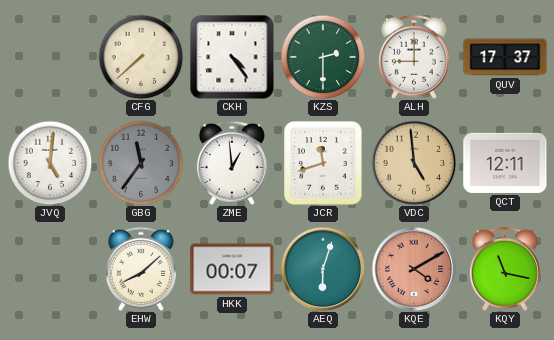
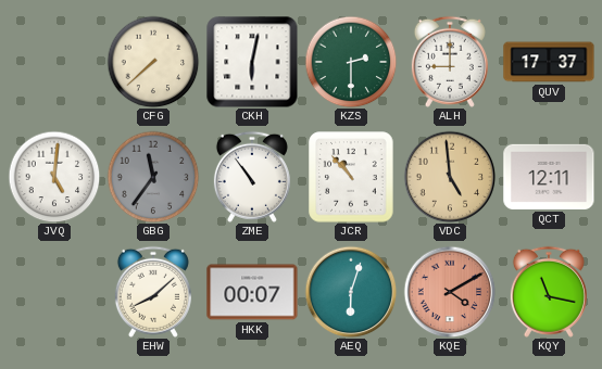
CKH: 4:24 -> 6:02 (252, 62)
ZME: 12:59 -> 10:54 (252, 177)
JCR: 11:42 -> 10:53 (351, 177)
